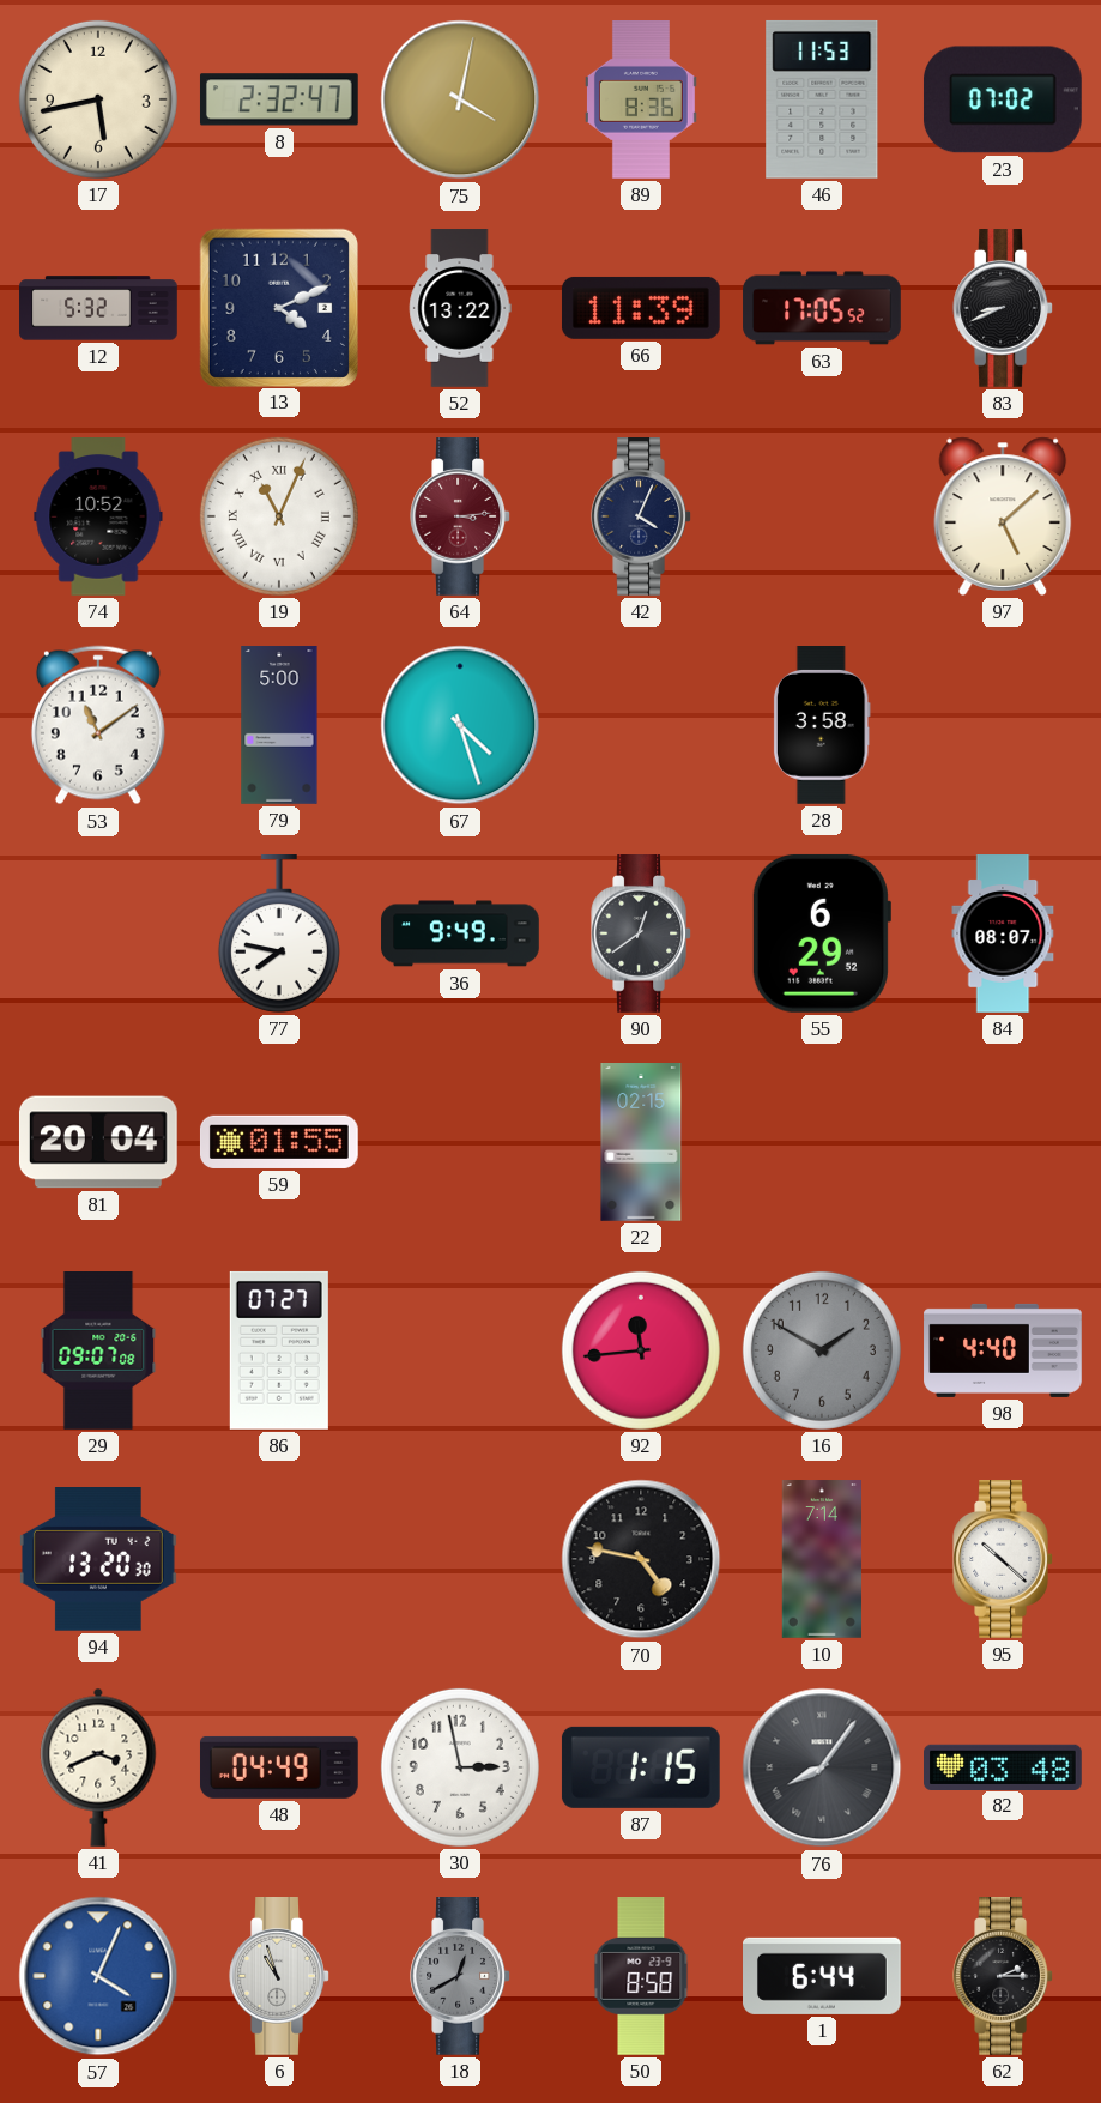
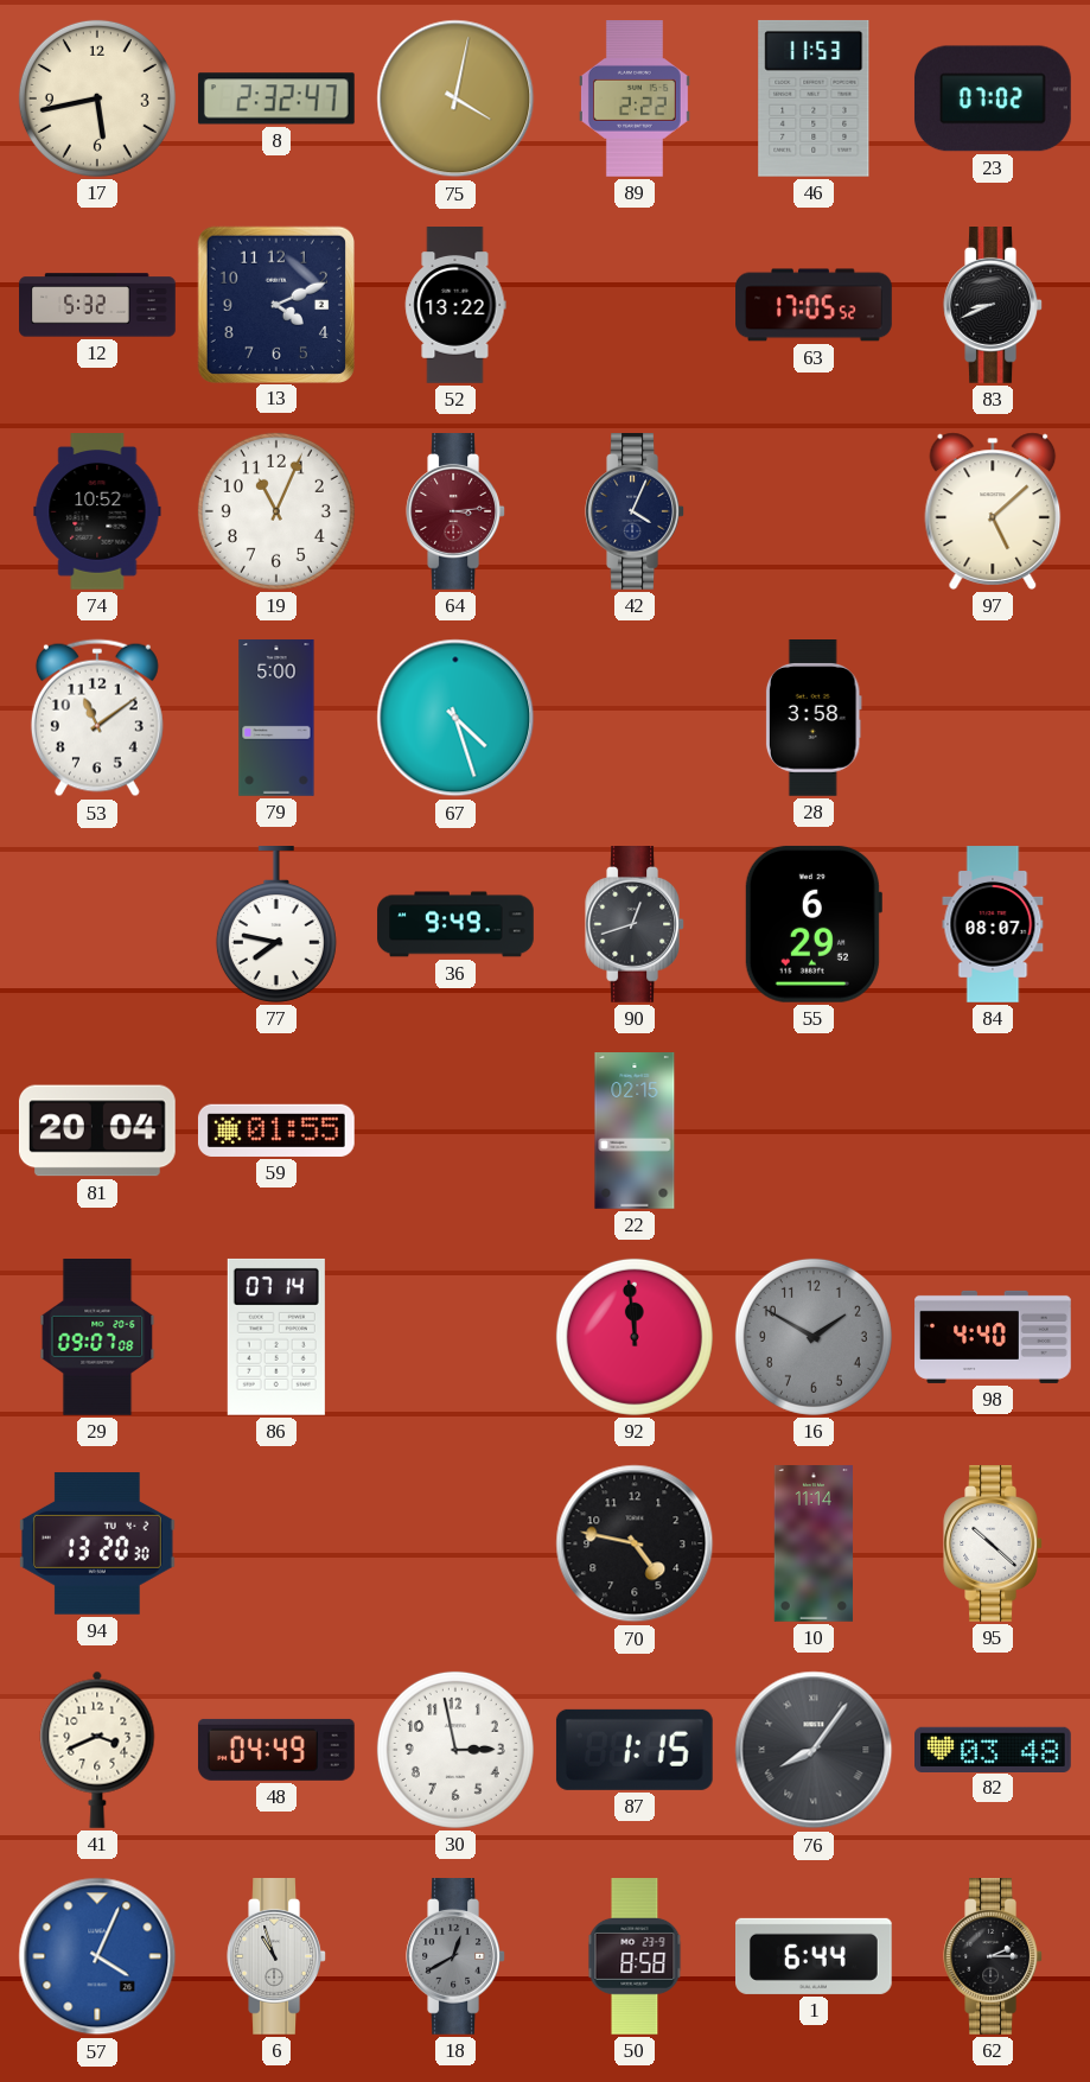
89: 8:36 -> 2:22 (635, 100)
66: 11:39 -> none (641, 308)
19 numerals: Roman -> Arabic (276, 511)
90: 12:39 -> 12:42 (635, 925)
86: 07:27 -> 07:14 (276, 1337)
92: 11:44 -> 11:59 (635, 1337)
10: 7:14 -> 11:14 (812, 1543)
